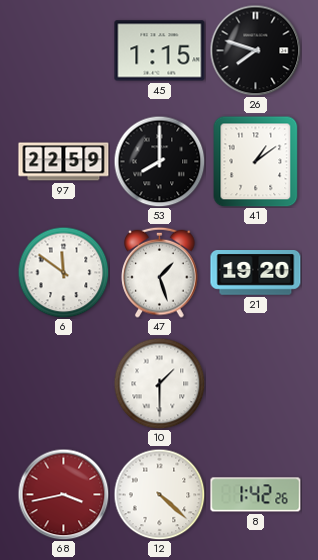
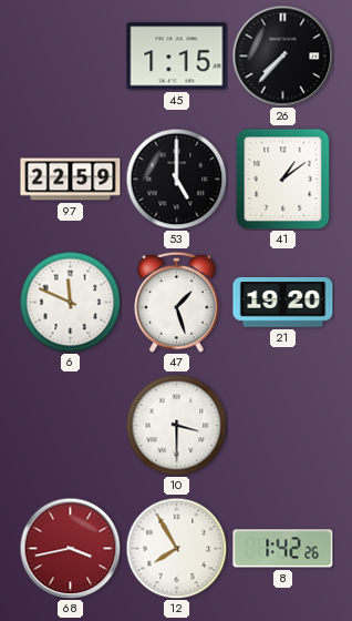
26: 7:48 -> 7:37 (282, 55)
53: 8:00 -> 5:00 (176, 179)
6: 11:51 -> 11:49 (70, 302)
10: 1:30 -> 3:30 (176, 425)
12: 4:22 -> 7:55 (176, 548)
